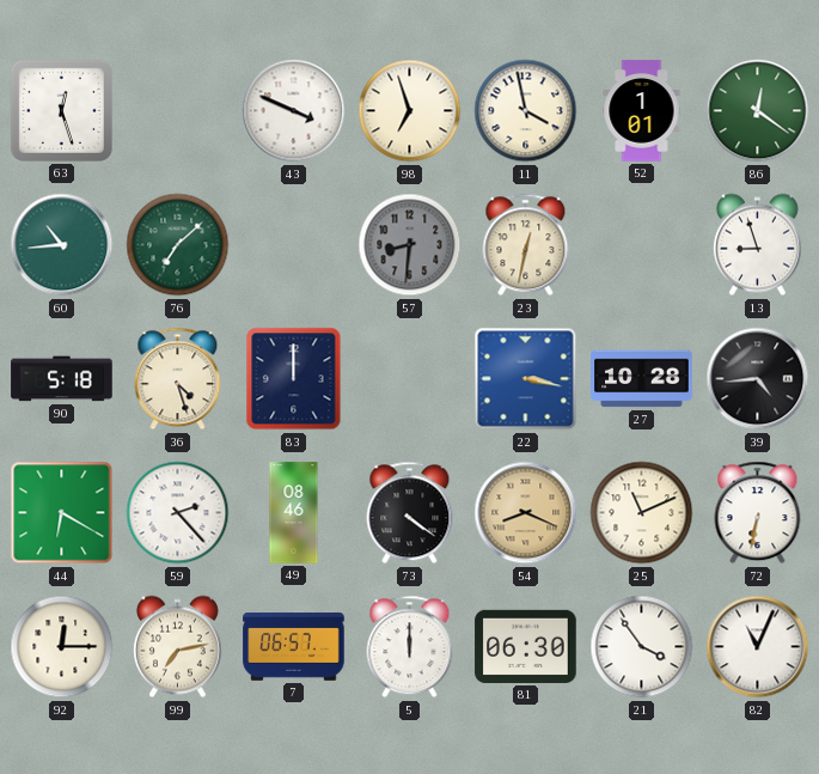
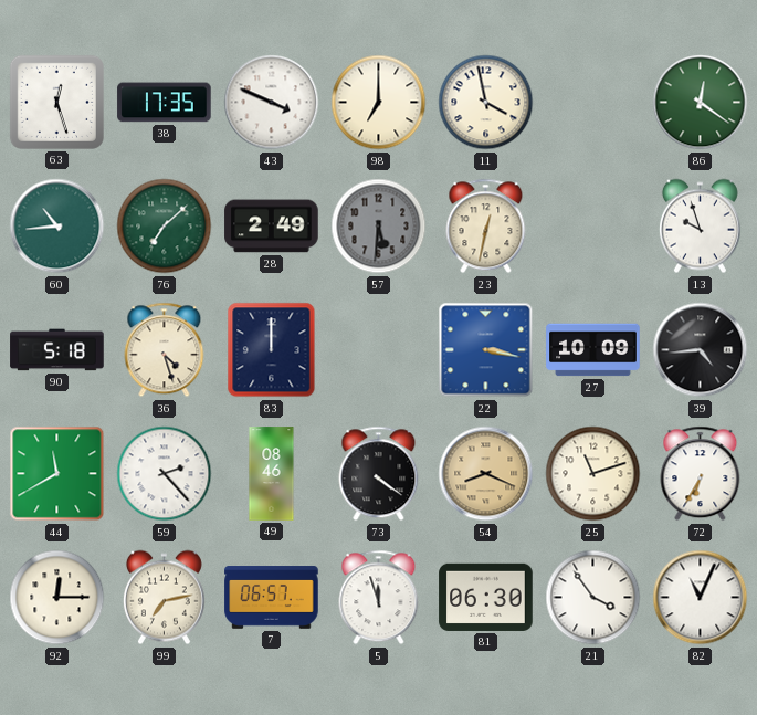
38: none -> 17:35 (165, 103)
98: 6:57 -> 7:00 (379, 103)
52: 1:01 -> none (642, 111)
28: none -> 2:49 (272, 227)
57: 8:31 -> 5:31 (379, 227)
13: 8:57 -> 9:57 (700, 227)
27: 10:28 -> 10:09 (593, 350)
44: 6:20 -> 11:40 (57, 474)
25: 11:11 -> 11:12 (593, 474)
72: 6:32 -> 6:35 (701, 474)
5: 12:00 -> 11:57 (379, 598)
